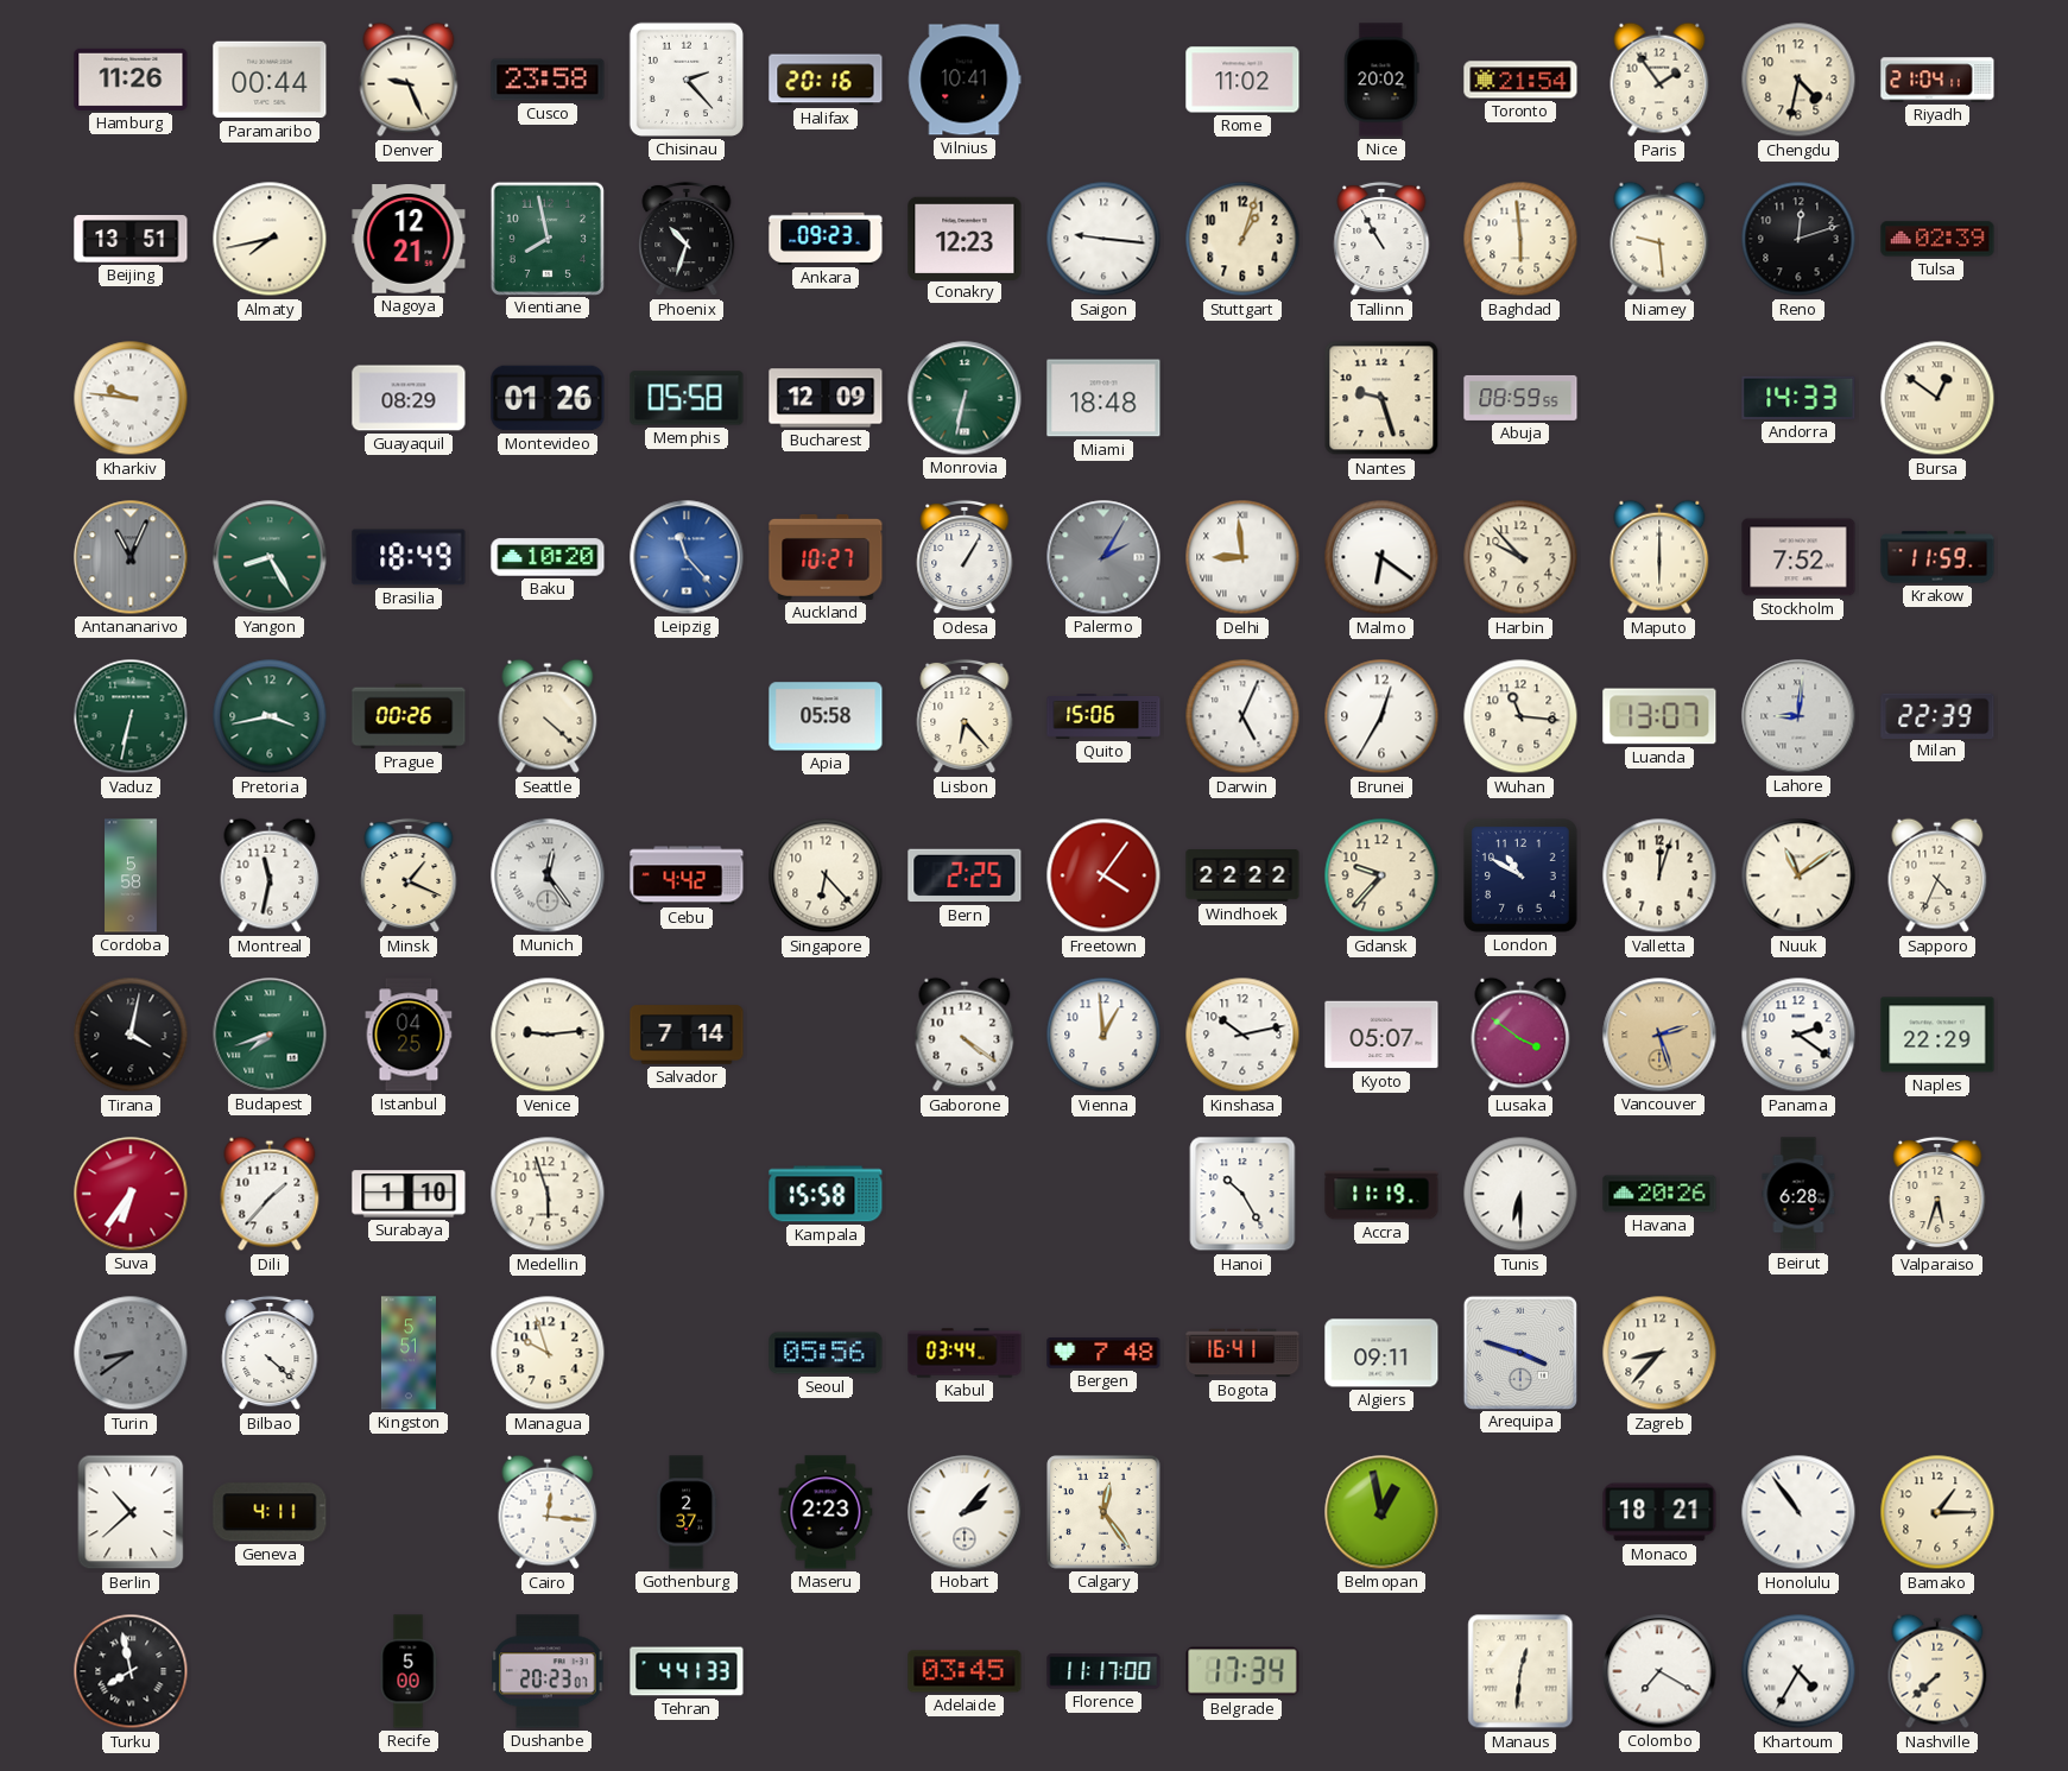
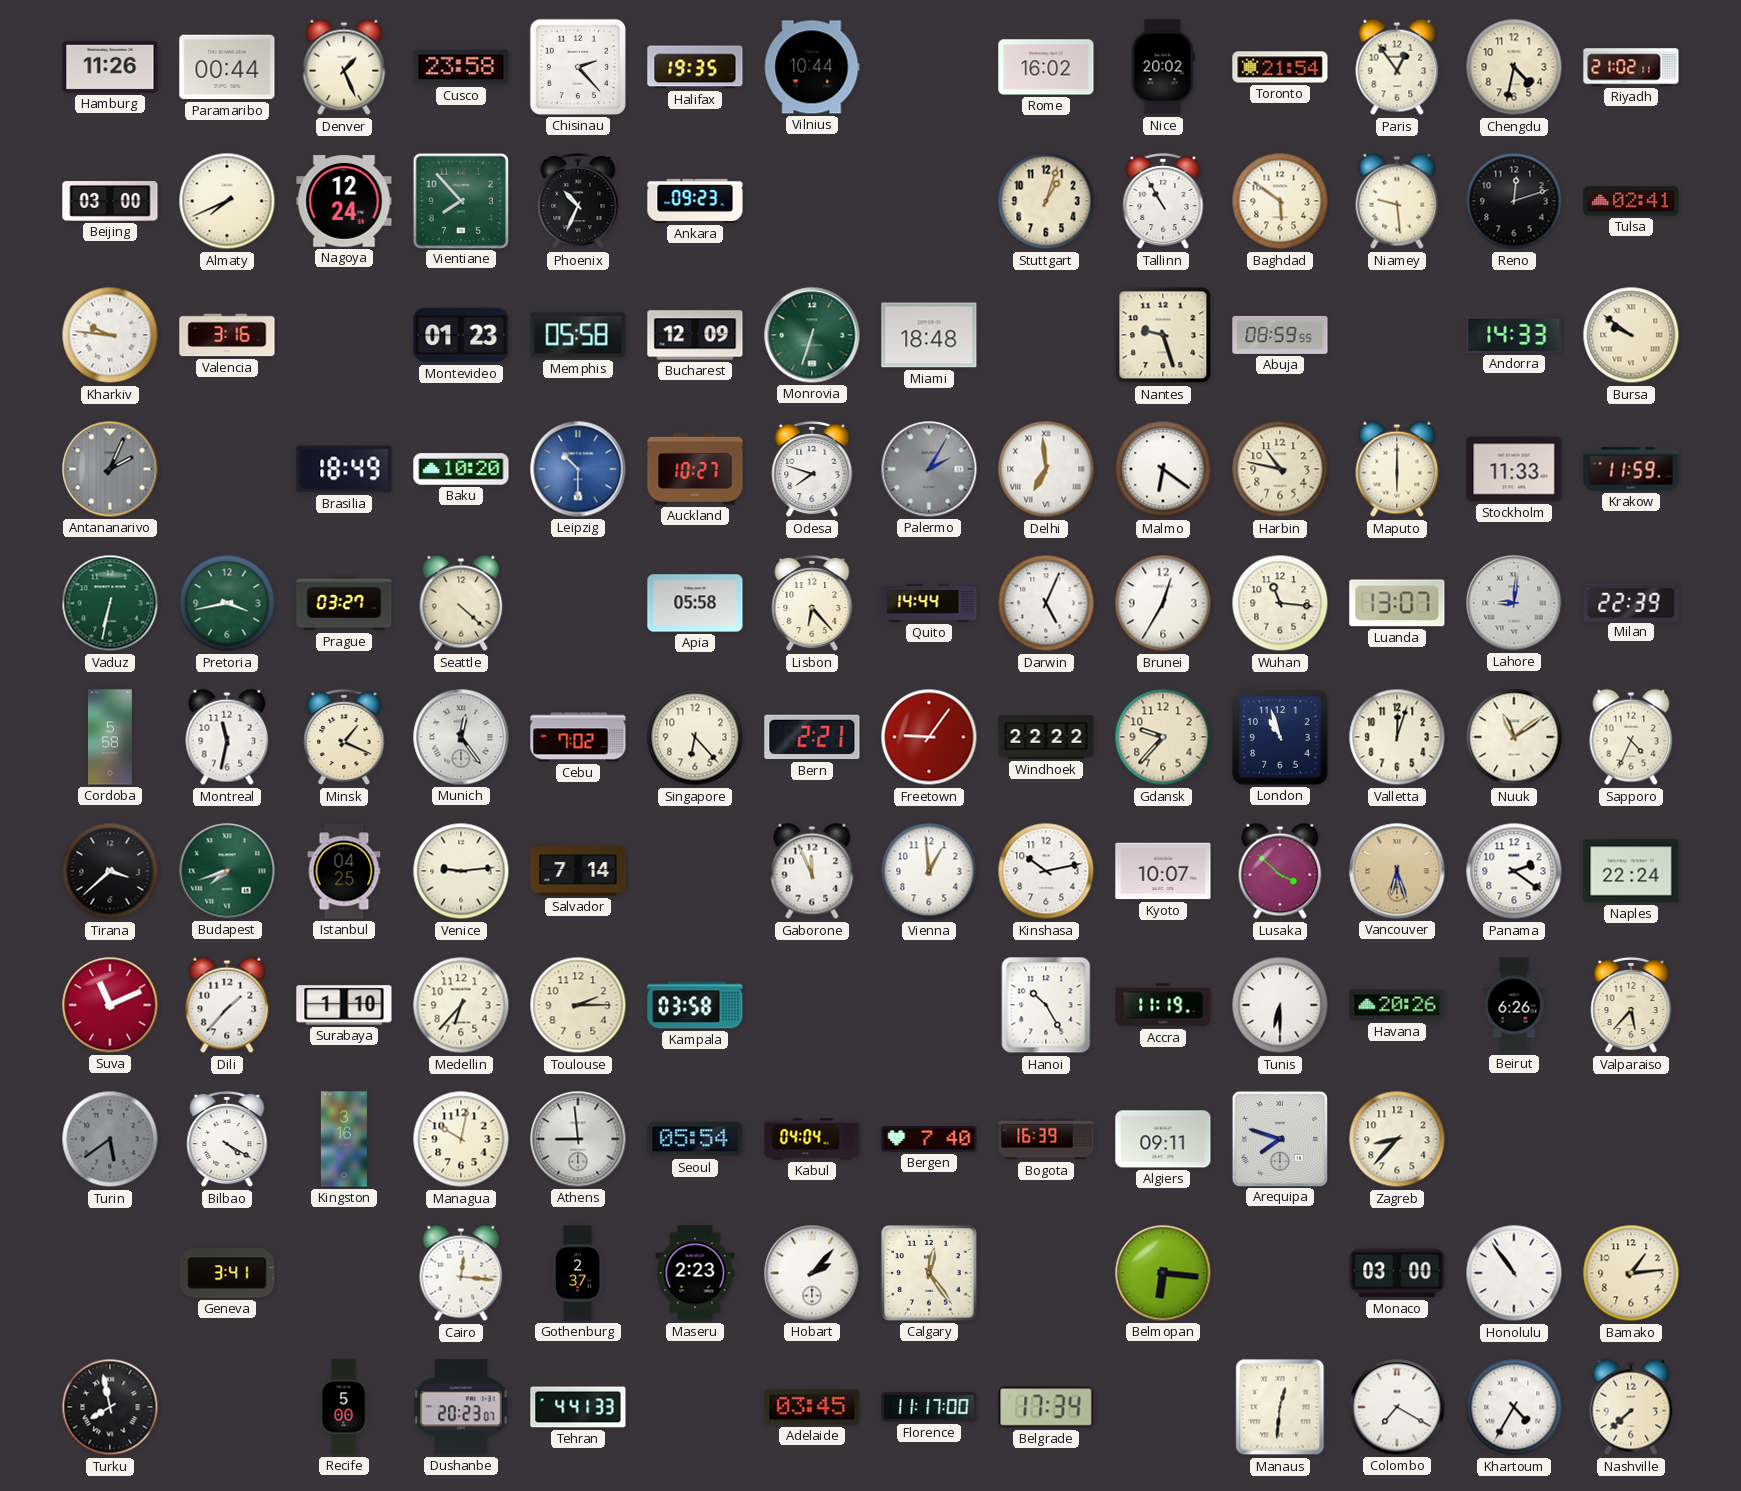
Denver: 9:26 -> 1:26 (344, 67)
Halifax: 20:16 -> 19:35 (695, 67)
Vilnius: 10:41 -> 10:44 (812, 67)
Rome: 11:02 -> 16:02 (1046, 67)
Paris: 1:54 -> 12:54 (1397, 67)
Riyadh: 21:04 -> 21:02 (1631, 67)
Beijing: 13:51 -> 03:00 (110, 202)
Almaty: 7:43 -> 7:41 (227, 201)
Nagoya: 12:21 -> 12:24 (344, 201)
Vientiane: 7:58 -> 7:53 (460, 200)
Phoenix: 10:33 -> 10:34 (578, 201)
Conakry: 12:23 -> none (965, 238)
Saigon: 9:16 -> none (1103, 239)
Baghdad: 5:59 -> 5:51 (1280, 201)
Tulsa: 02:39 -> 02:41 (1631, 201)
Valencia: none -> 3:16 (227, 335)
Guayaquil: 08:29 -> none (409, 398)
Montevideo: 01:26 -> 01:23 (461, 335)
Monrovia: 6:32 -> 6:33 (812, 335)
Bursa: 12:51 -> 9:51 (1631, 335)
Antananarivo: 11:04 -> 2:04 (110, 469)
Yangon: 8:25 -> none (270, 557)
Leipzig: 11:23 -> 10:30 (578, 469)
Odesa: 1:05 -> 7:48 (812, 469)
Delhi: 8:59 -> 6:59 (1046, 469)
Harbin: 9:53 -> 10:47 (1280, 469)
Stockholm: 7:52 -> 11:33 (1514, 469)
Prague: 00:26 -> 03:27 (344, 603)
Quito: 15:06 -> 14:44 (929, 604)
Cebu: 4:42 -> 7:02 (578, 737)
Bern: 2:25 -> 2:21 (812, 737)
Freetown: 4:06 -> 9:06 (929, 737)
London: 10:50 -> 10:57 (1280, 737)
Tirana: 4:02 -> 3:38 (110, 871)
Gaborone: 4:21 -> 11:56 (812, 871)
Kyoto: 05:07 -> 10:07 (1163, 871)
Lusaka: 3:51 -> 3:52 (1280, 871)
Vancouver: 2:27 -> 6:27 (1397, 871)
Naples: 22:29 -> 22:24 (1631, 871)
Suva: 6:36 -> 11:11 (110, 1005)
Medellin: 5:57 -> 6:37 (461, 1005)
Toulouse: none -> 2:15 (578, 1005)
Kampala: 15:58 -> 03:58 (695, 1005)
Beirut: 6:28 -> 6:26 (1514, 1005)
Valparaiso: 5:33 -> 5:37 (1631, 1005)
Turin: 8:39 -> 5:39 (110, 1139)
Bilbao: 4:22 -> 4:20 (227, 1139)
Kingston: 5:51 -> 3:16 (344, 1139)
Managua: 9:57 -> 10:02 (461, 1139)
Athens: none -> 8:59 (578, 1139)
Seoul: 05:56 -> 05:54 (695, 1139)
Kabul: 03:44 -> 04:04 (812, 1139)
Bergen: 7:48 -> 7:40 (929, 1140)
Bogota: 16:41 -> 16:39 (1046, 1139)
Arequipa: 3:48 -> 7:48 (1279, 1138)
Berlin: 10:38 -> none (131, 1512)
Geneva: 4:11 -> 3:41 (227, 1273)
Belmopan: 12:58 -> 6:16 (1163, 1273)
Monaco: 18:21 -> 03:00 (1397, 1273)
Bamako: 1:15 -> 1:14 (1631, 1273)
